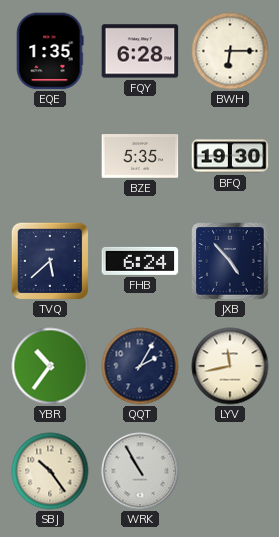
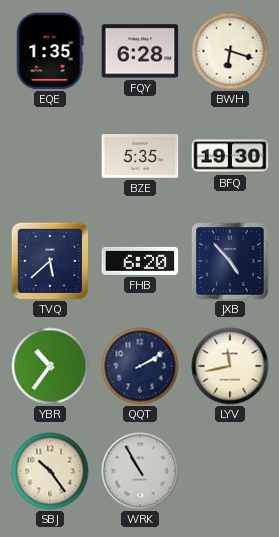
BWH: 6:15 -> 6:18 (230, 51)
FHB: 6:24 -> 6:20 (140, 261)
QQT: 2:05 -> 2:10 (140, 366)
